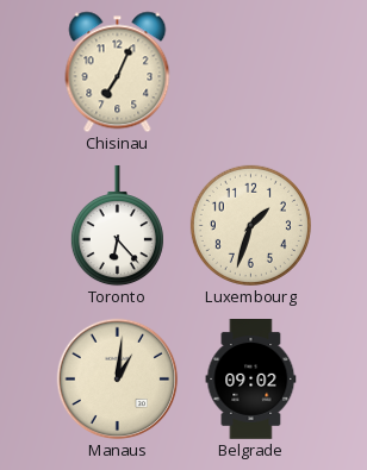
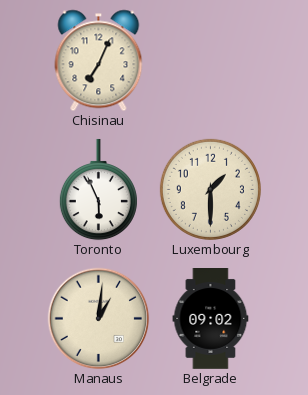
Toronto: 6:23 -> 5:56 (98, 189)
Luxembourg: 1:33 -> 1:30 (210, 189)
